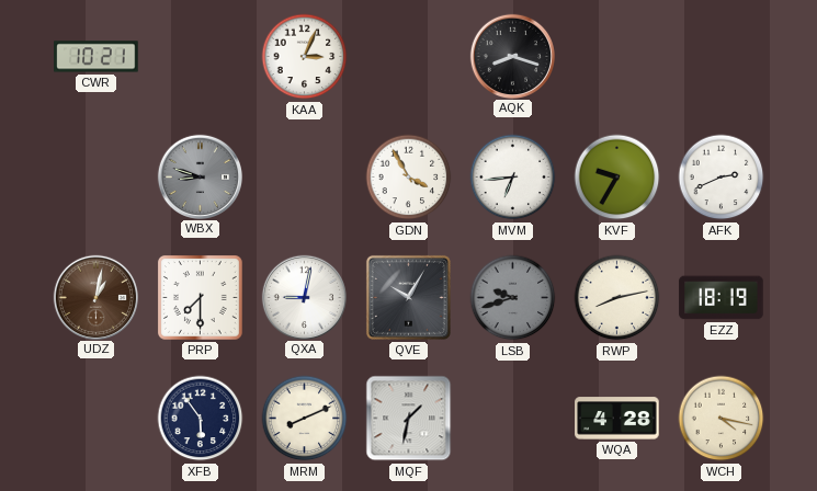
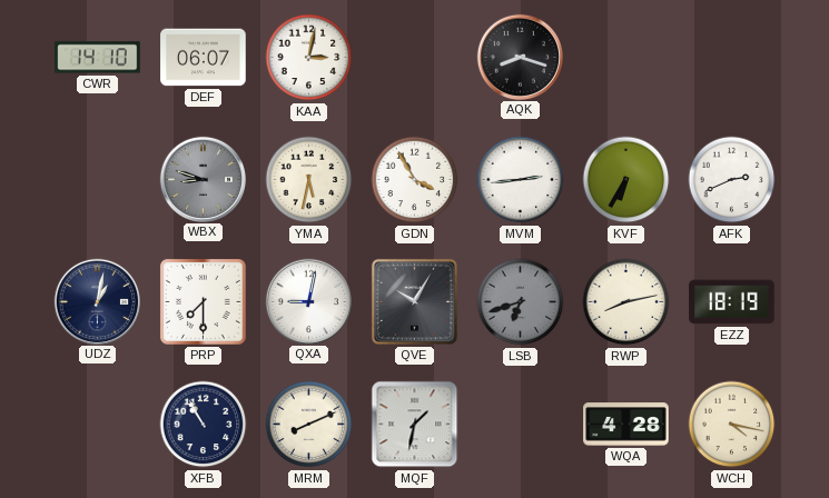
CWR: 10:21 -> 14:10 (98, 58)
DEF: none -> 06:07 (204, 58)
KAA: 3:04 -> 3:02 (309, 58)
YMA: none -> 5:32 (309, 180)
MVM: 6:44 -> 2:44 (521, 180)
KVF: 9:35 -> 6:35 (626, 180)
UDZ dial: brown -> navy (97, 301)
LSB: 9:42 -> 6:42 (521, 302)
XFB: 5:54 -> 10:55 (204, 425)
